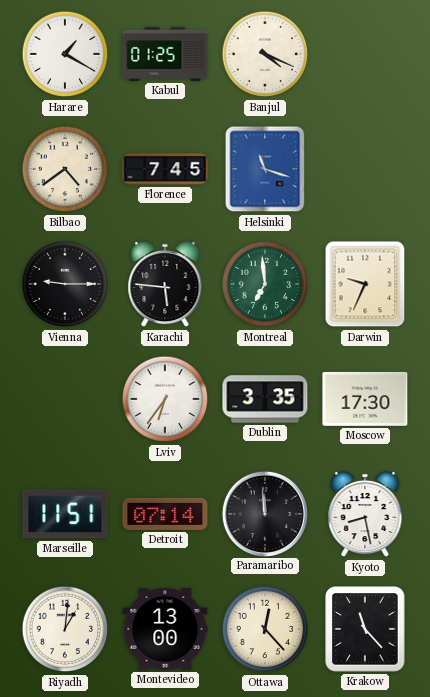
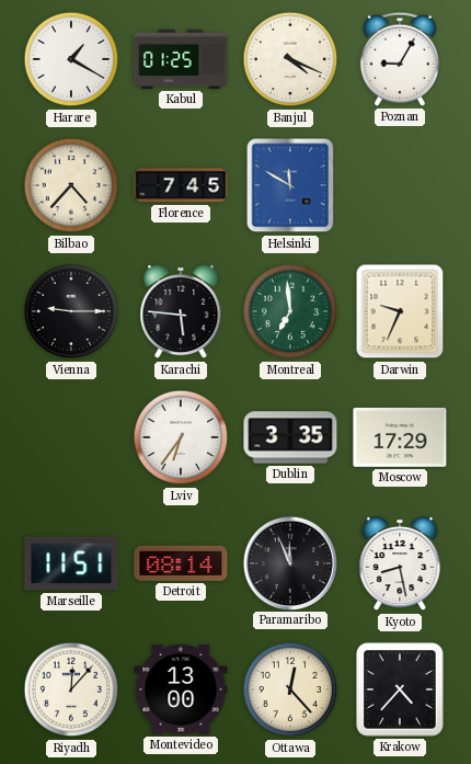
Poznan: none -> 9:05 (400, 59)
Bilbao: 4:39 -> 4:37 (71, 185)
Helsinki: 11:18 -> 11:50 (290, 185)
Moscow: 17:30 -> 17:29 (400, 437)
Detroit: 07:14 -> 08:14 (181, 563)
Paramaribo: 11:59 -> 11:56 (289, 562)
Riyadh: 1:01 -> 12:07 (71, 689)
Krakow: 11:23 -> 4:37 (400, 689)
